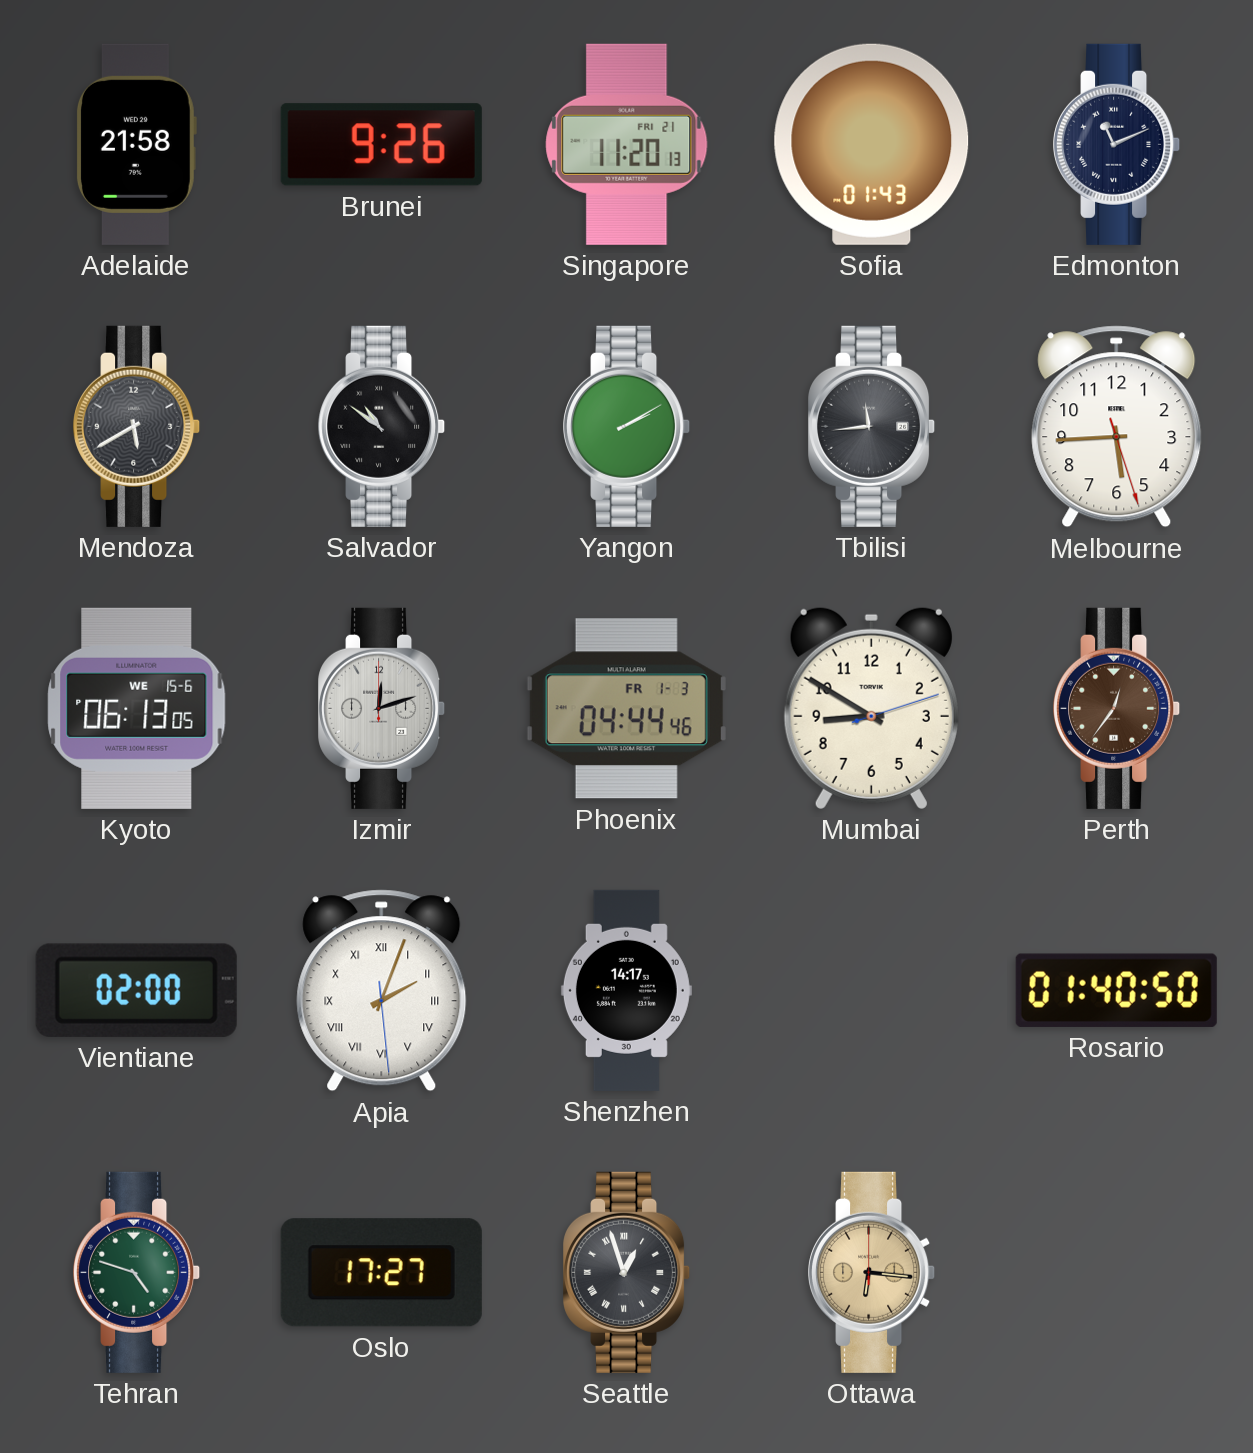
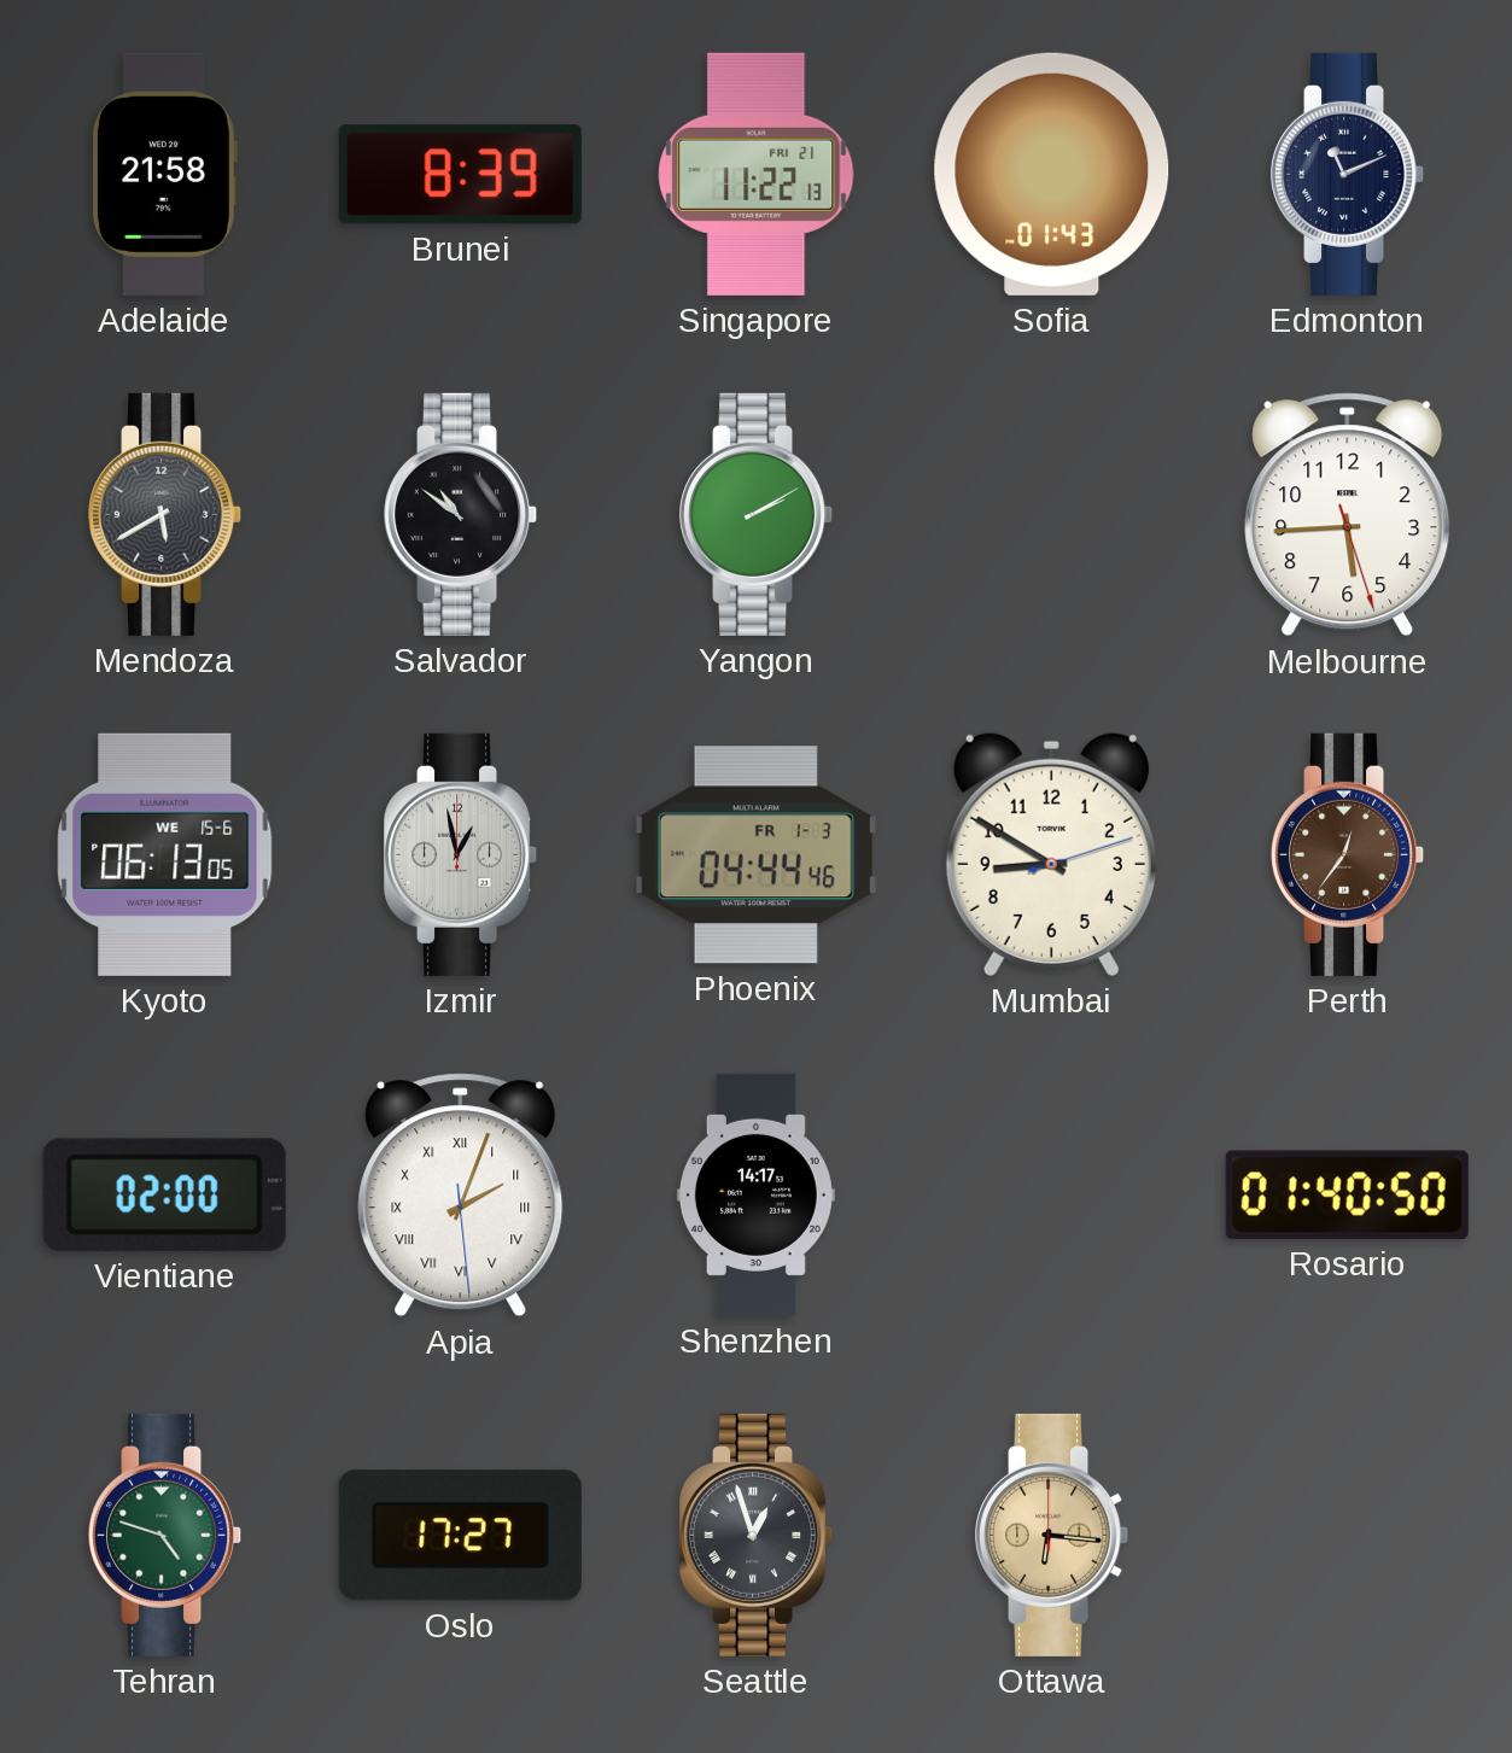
Brunei: 9:26 -> 8:39 (460, 175)
Singapore: 11:20 -> 11:22 (757, 174)
Tbilisi: 11:44 -> none (872, 426)
Izmir: 12:12 -> 12:58 (461, 854)
